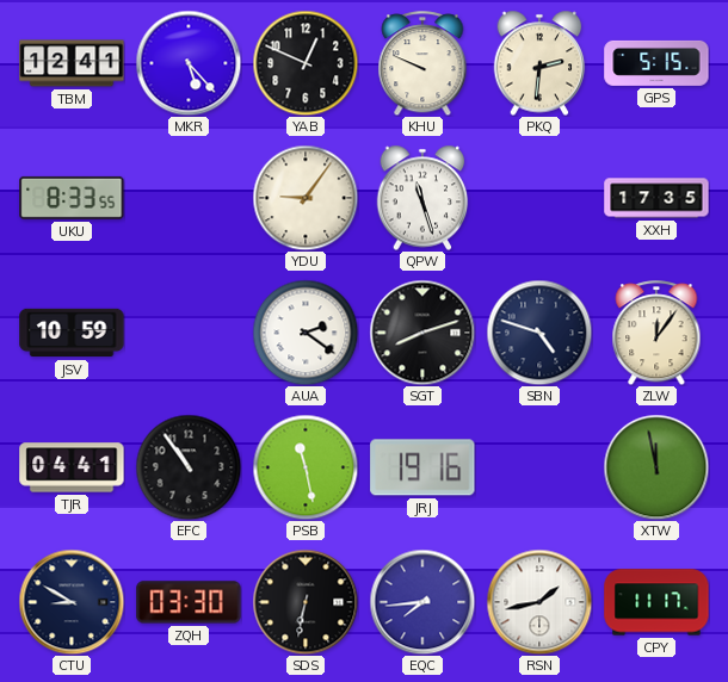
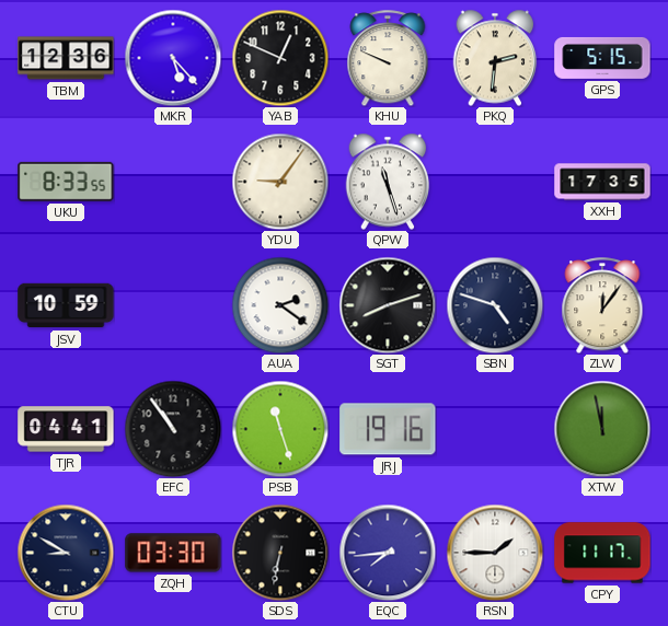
TBM: 12:41 -> 12:36 (66, 58)
PSB: 11:28 -> 11:27 (280, 429)
RSN: 1:43 -> 1:45 (495, 553)
